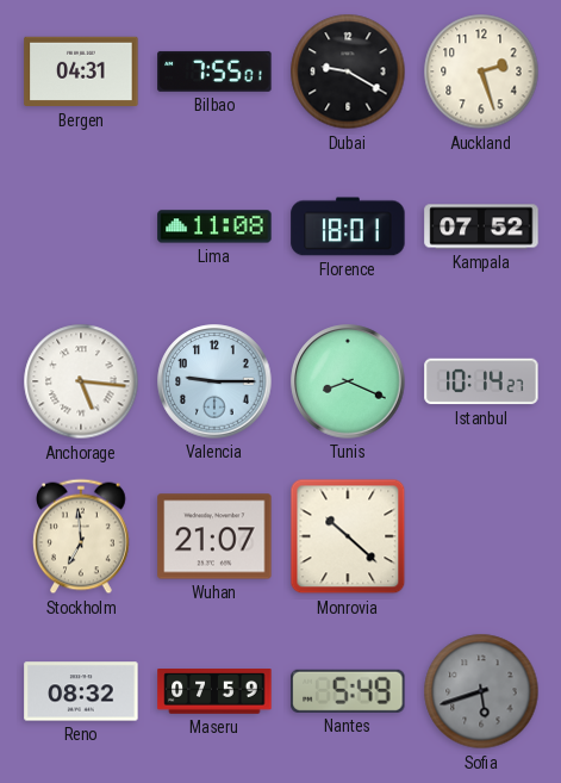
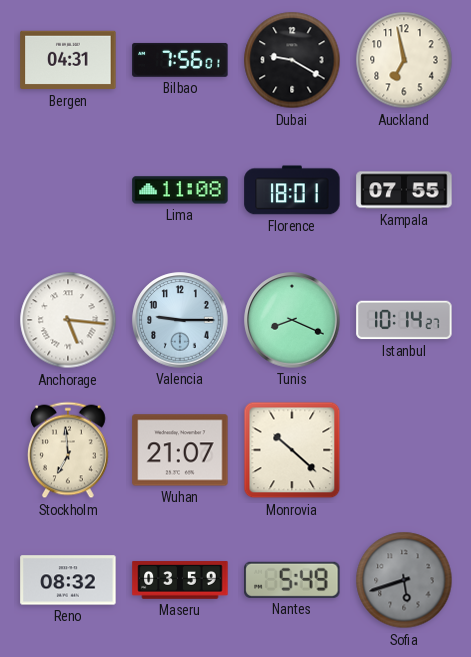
Bilbao: 7:55 -> 7:56 (180, 60)
Auckland: 2:27 -> 6:58 (404, 60)
Kampala: 07:52 -> 07:55 (404, 190)
Maseru: 07:59 -> 03:59 (180, 580)
